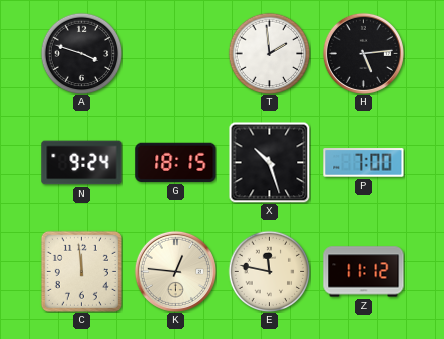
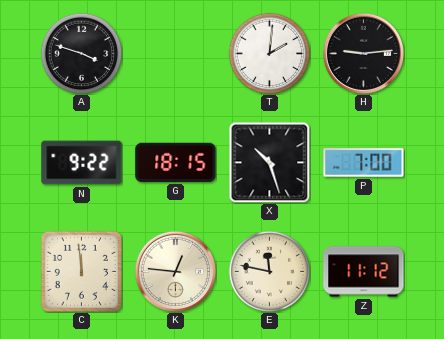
T: 1:59 -> 2:01 (269, 53)
H: 5:14 -> 9:14 (363, 53)
N: 9:24 -> 9:22 (82, 163)
